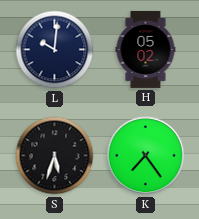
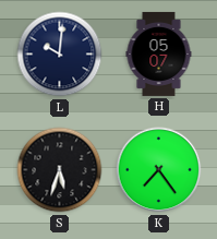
H: 05:02 -> 05:07 (159, 53)
